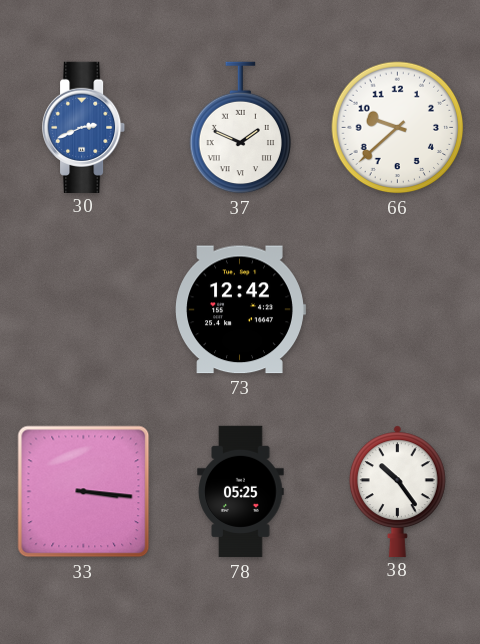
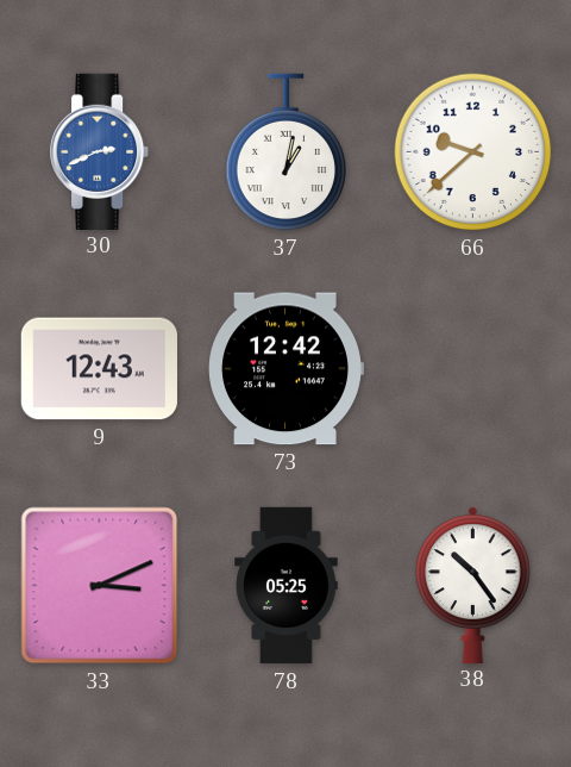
37: 1:49 -> 1:02 (287, 152)
9: none -> 12:43 (99, 369)
33: 3:16 -> 3:11 (100, 586)
